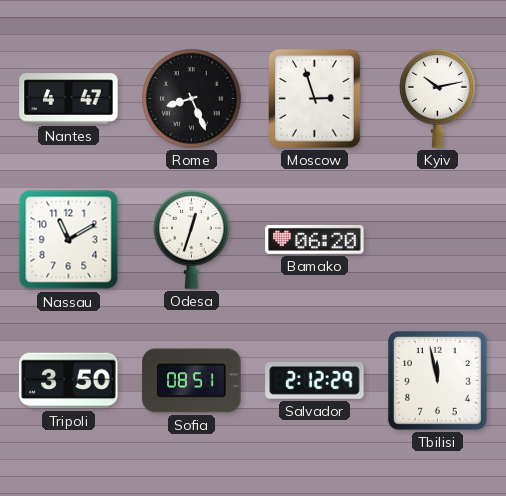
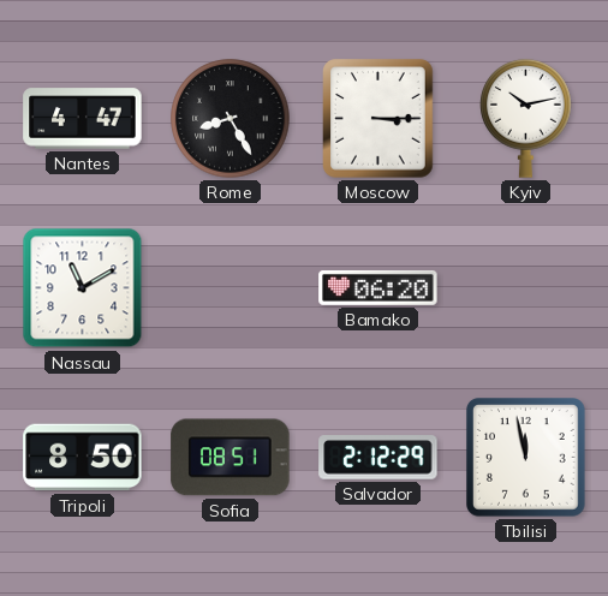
Rome: 8:26 -> 8:25 (231, 119)
Moscow: 2:57 -> 3:15 (378, 119)
Odesa: 12:33 -> none (192, 240)
Tripoli: 3:50 -> 8:50 (83, 458)
